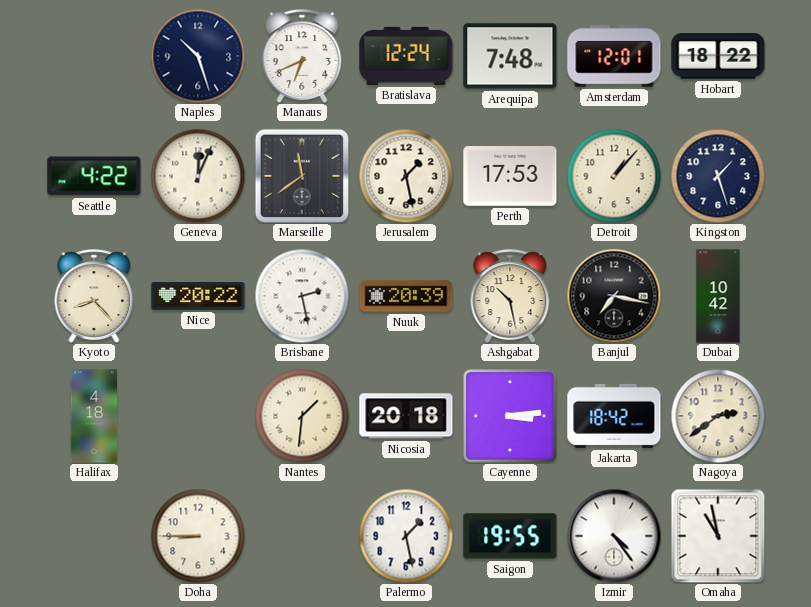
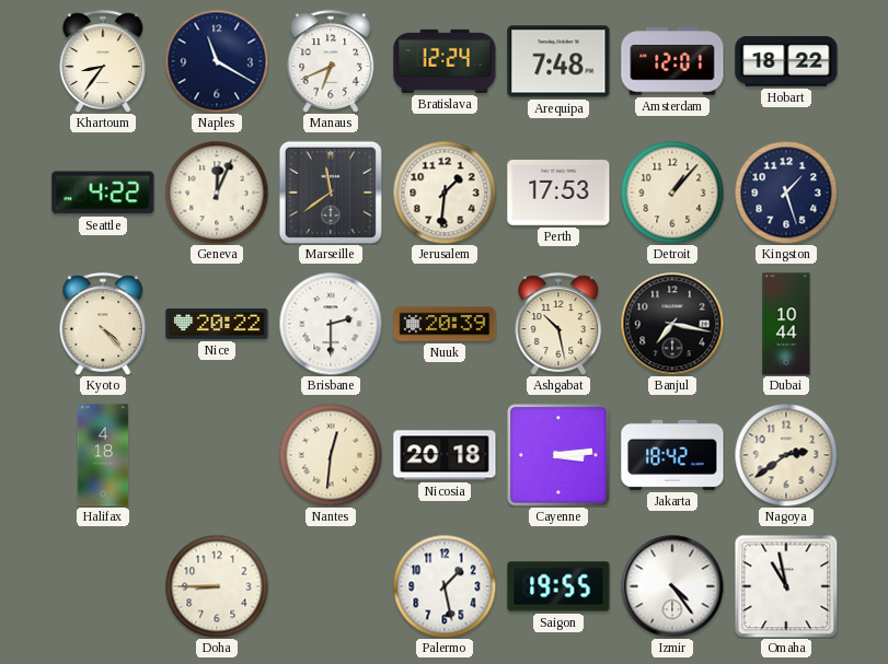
Khartoum: none -> 8:36 (103, 61)
Naples: 10:27 -> 11:20 (217, 61)
Jerusalem: 1:28 -> 1:31 (445, 193)
Kyoto: 8:23 -> 4:23 (103, 324)
Brisbane: 2:28 -> 2:30 (331, 324)
Dubai: 10:42 -> 10:44 (786, 324)
Nantes: 1:31 -> 12:31 (331, 455)
